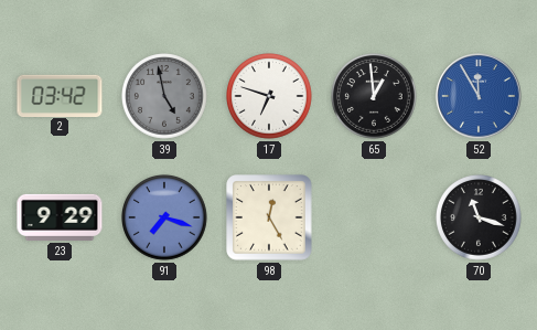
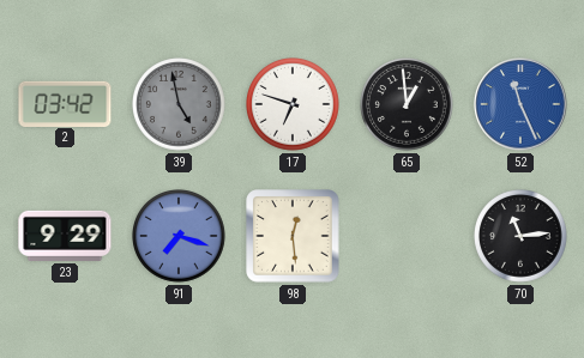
52: 11:55 -> 11:26 (520, 104)
98: 12:25 -> 12:29 (293, 236)
70: 11:18 -> 11:14 (522, 237)
